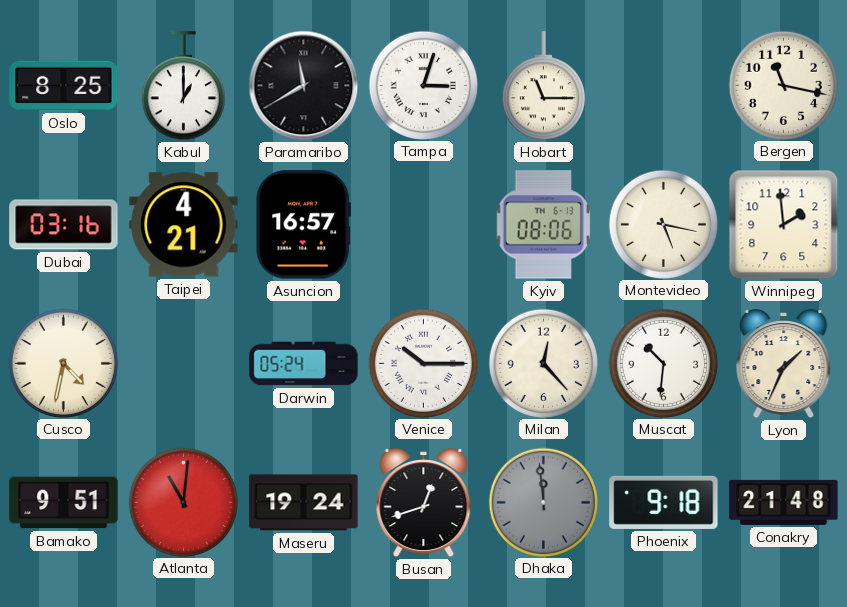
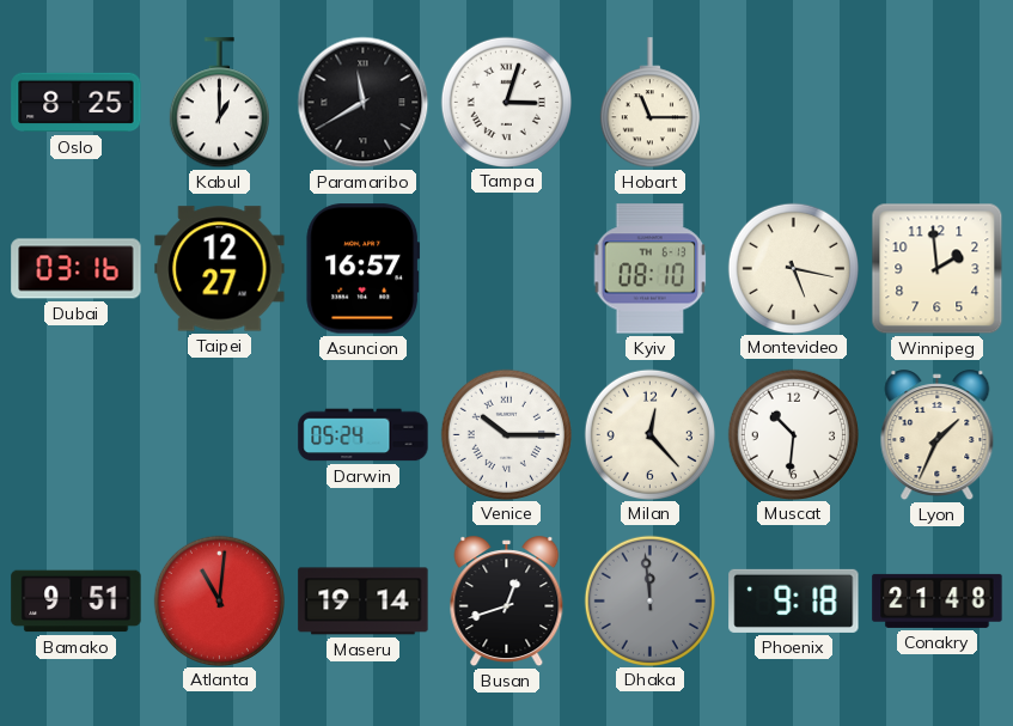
Bergen: 11:17 -> none (783, 85)
Taipei: 4:21 -> 12:27 (220, 269)
Kyiv: 08:06 -> 08:10 (651, 269)
Cusco: 4:32 -> none (63, 363)
Maseru: 19:24 -> 19:14 (364, 602)
